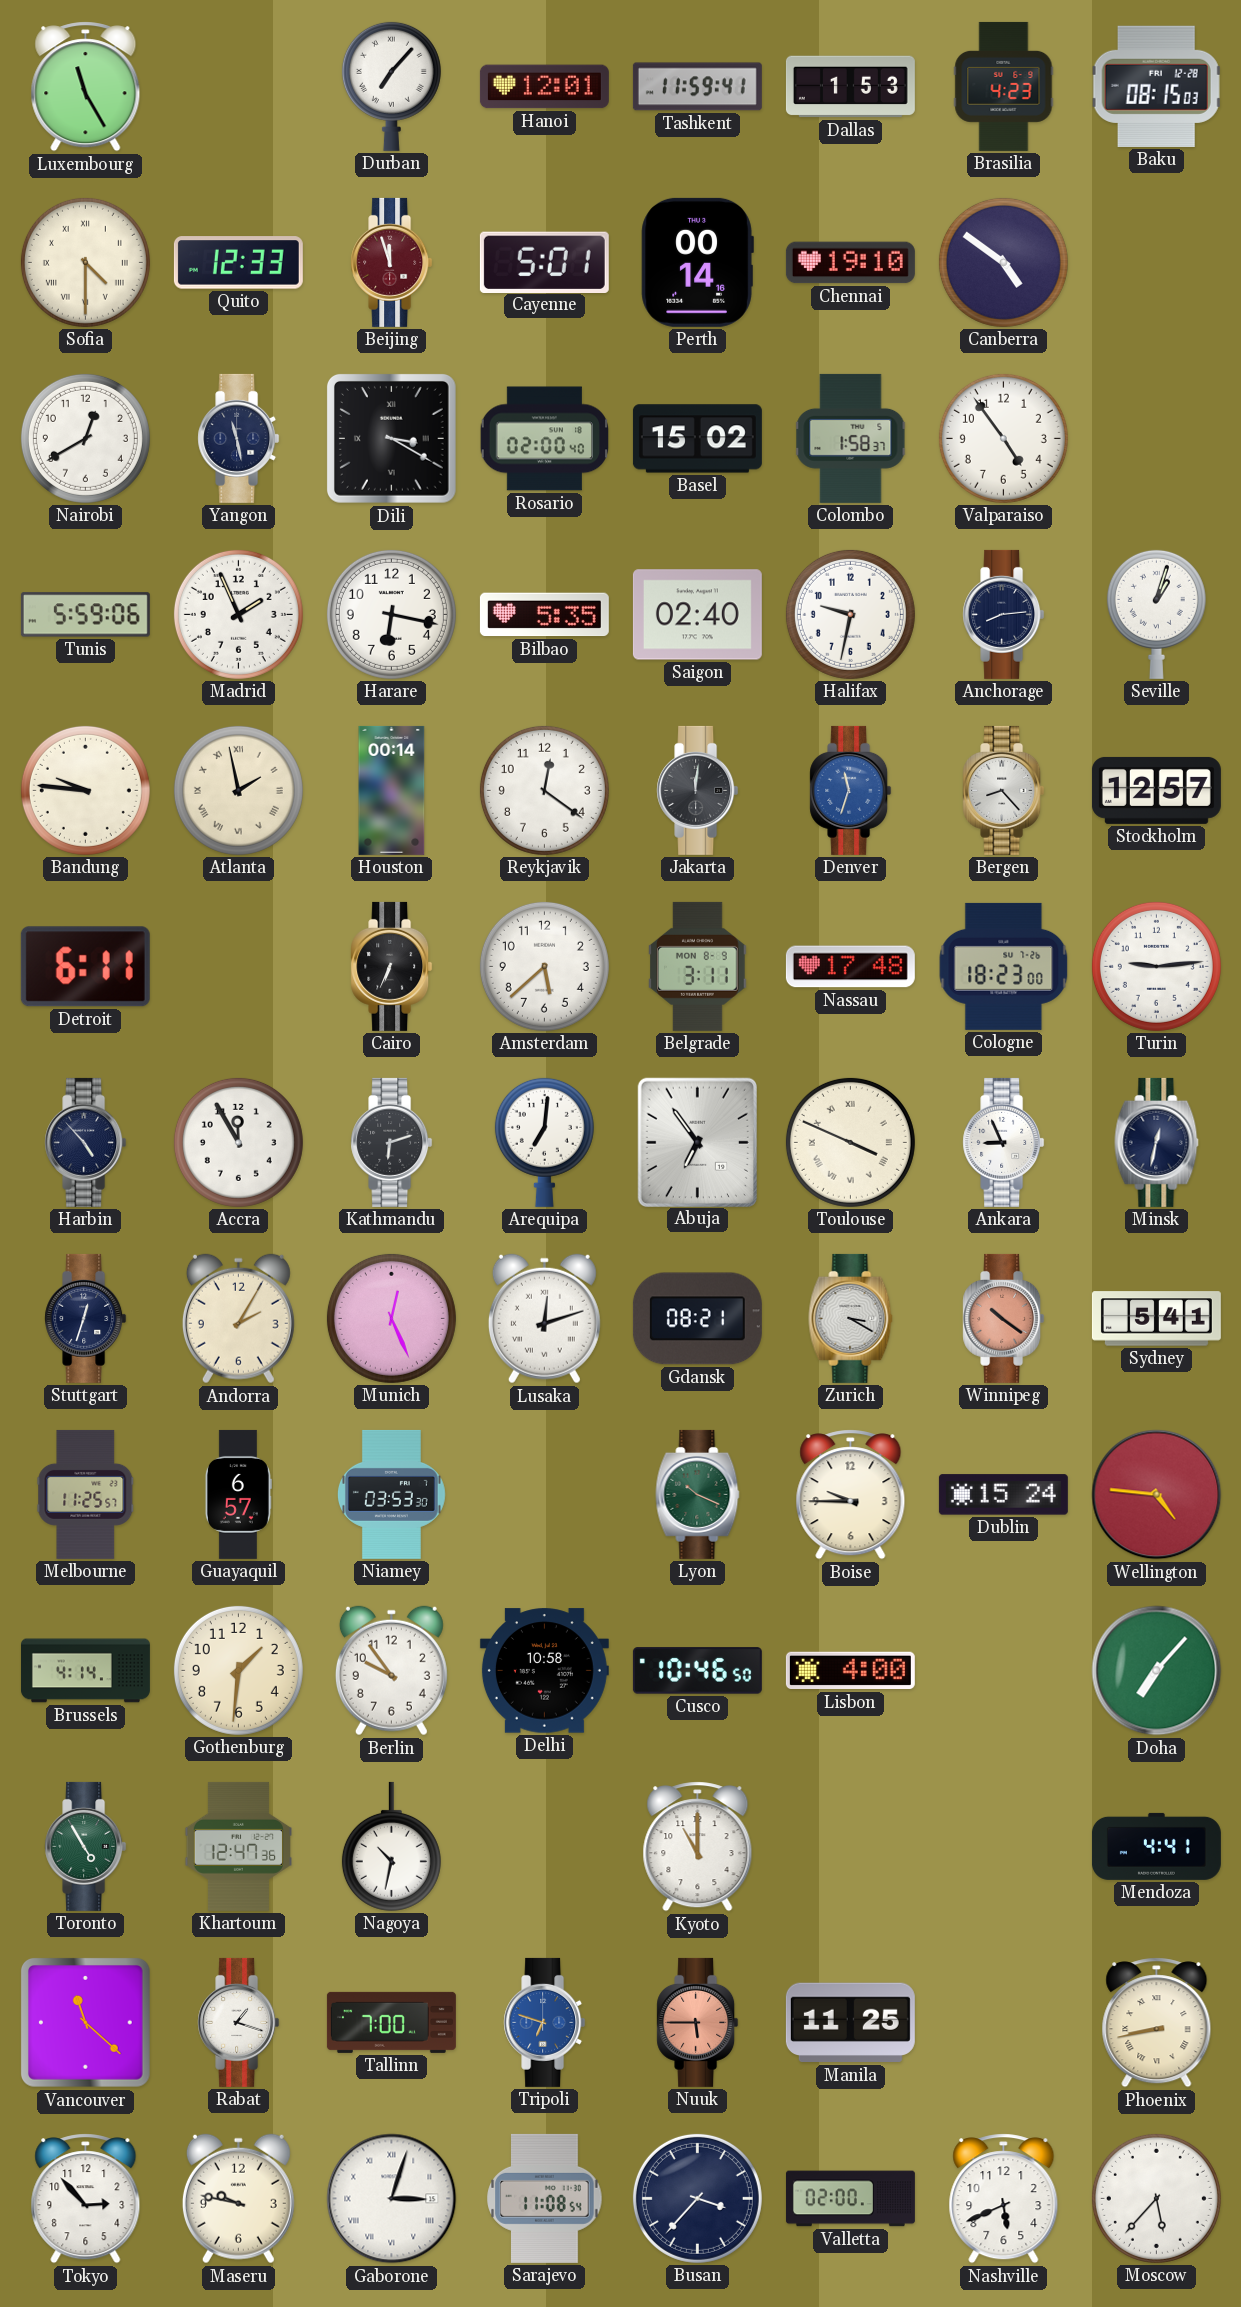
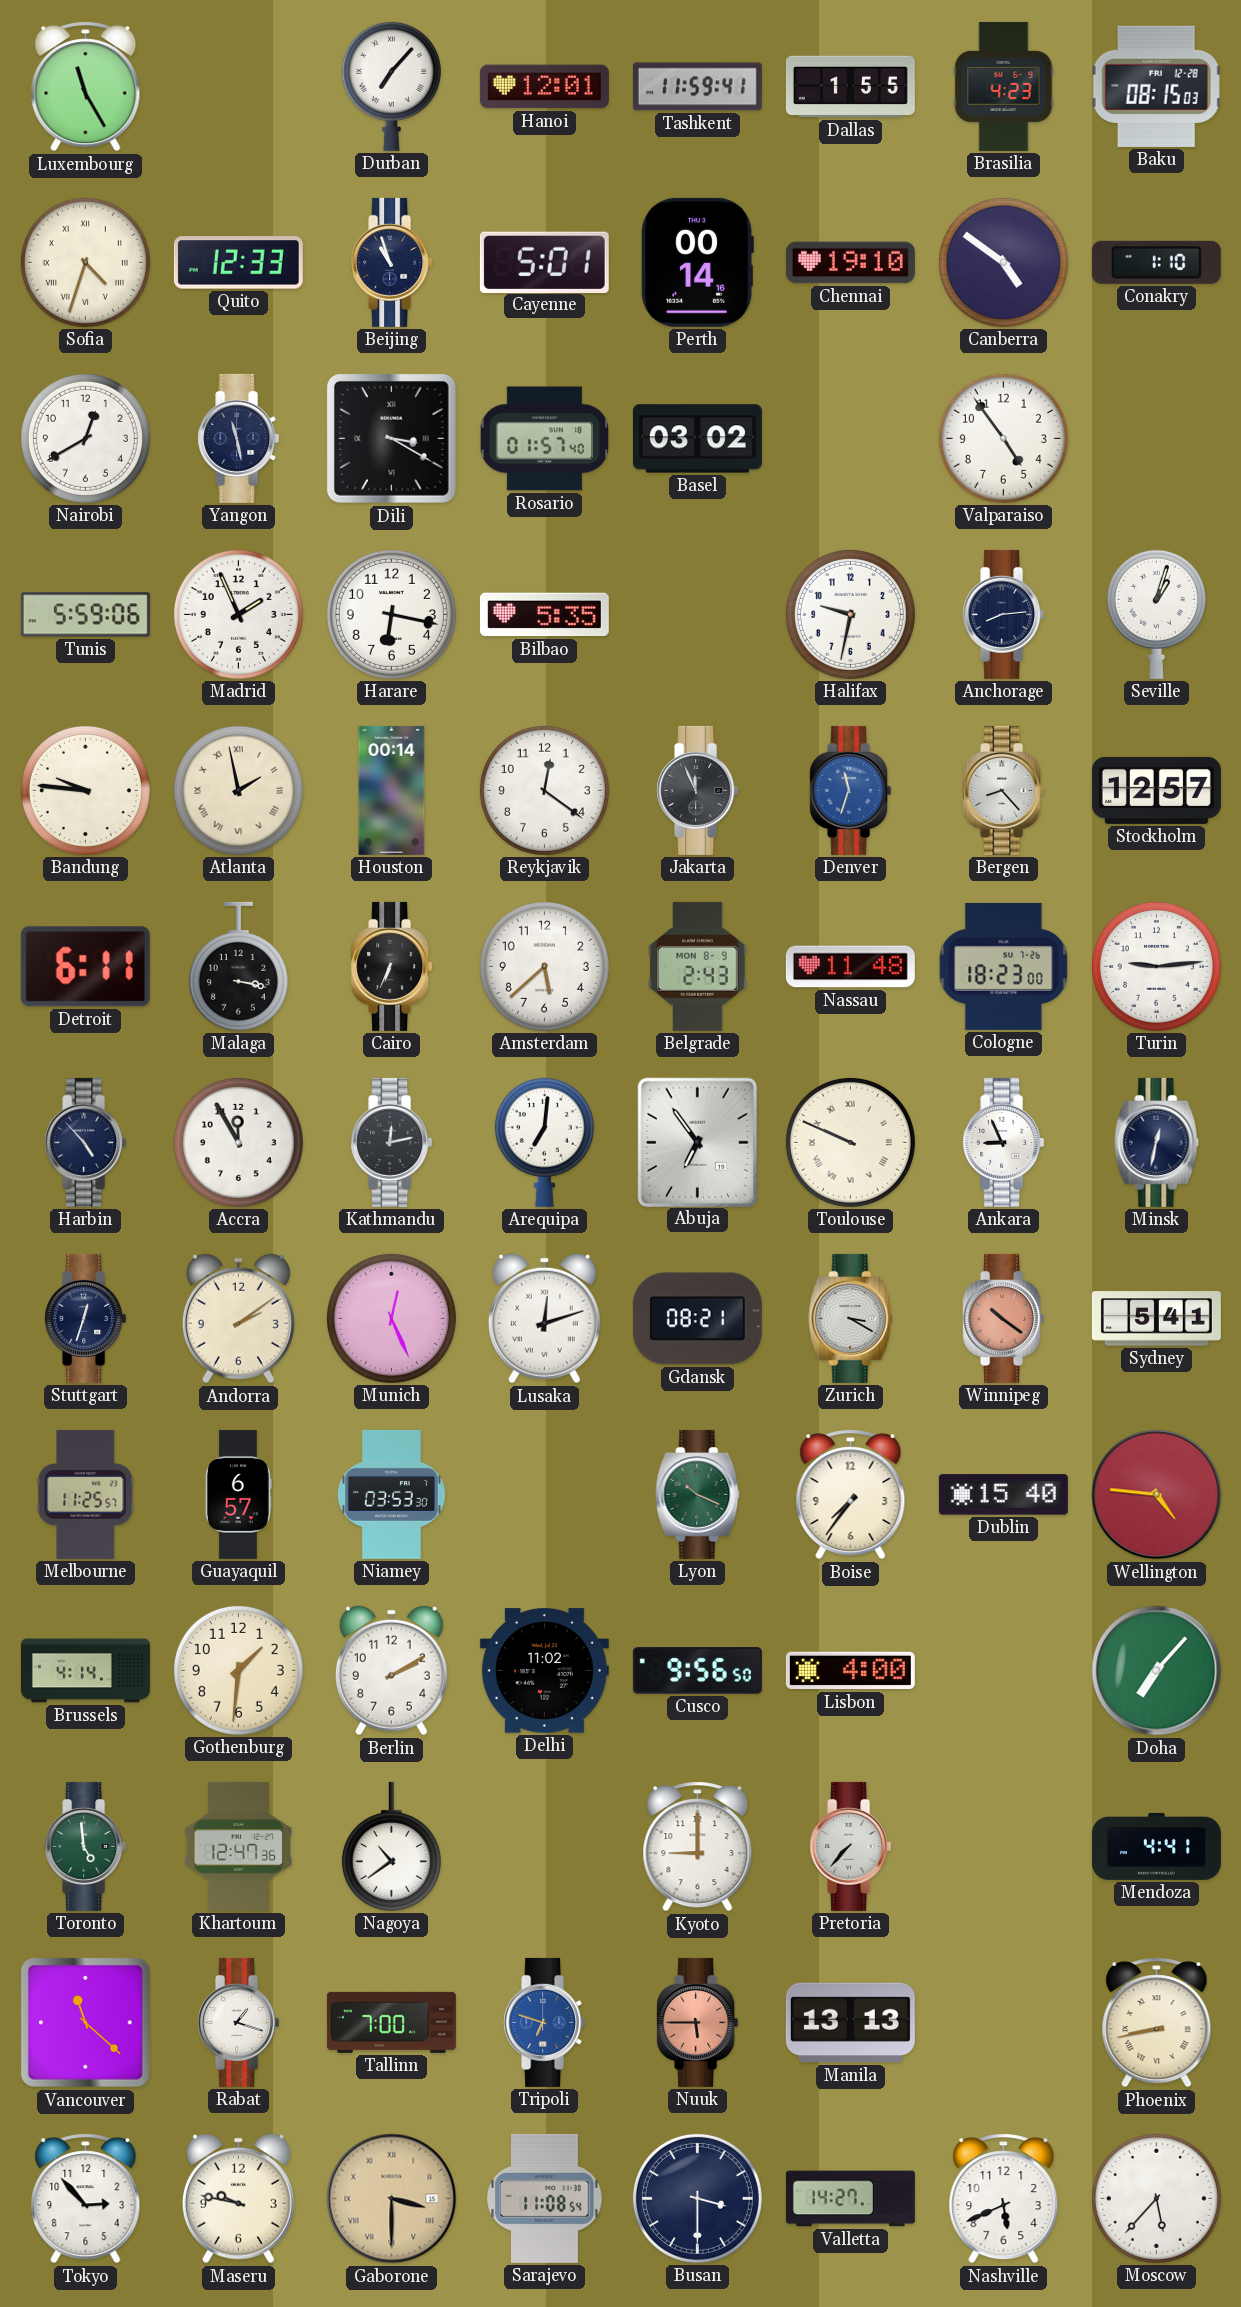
Dallas: 1:53 -> 1:55 (850, 87)
Sofia: 4:30 -> 4:33 (85, 262)
Beijing: 11:57 -> 10:57 (392, 262)
Beijing dial: burgundy -> navy (392, 262)
Conakry: none -> 1:10 (1156, 262)
Rosario: 02:00 -> 01:57 (544, 439)
Basel: 15:02 -> 03:02 (697, 439)
Colombo: 1:58 -> none (851, 438)
Saigon: 02:40 -> none (697, 615)
Jakarta: 12:01 -> 11:56 (698, 790)
Malaga: none -> 3:17 (238, 966)
Belgrade: 3:11 -> 2:43 (698, 966)
Nassau: 17:48 -> 11:48 (850, 967)
Kathmandu: 6:12 -> 12:13 (392, 1142)
Toulouse: 3:49 -> 9:49 (850, 1142)
Andorra: 2:05 -> 2:09 (238, 1319)
Boise: 9:45 -> 7:36 (851, 1495)
Dublin: 15:24 -> 15:40 (1003, 1495)
Berlin: 9:54 -> 2:10 (391, 1671)
Delhi: 10:58 -> 11:02 (544, 1671)
Cusco: 10:46 -> 9:56 (697, 1671)
Toronto: 4:55 -> 4:59 (86, 1846)
Nagoya: 10:32 -> 10:39 (391, 1846)
Kyoto: 11:00 -> 9:00 (698, 1847)
Pretoria: none -> 7:37 (851, 1846)
Manila: 11:25 -> 13:13 (850, 2023)
Gaborone: 3:03 -> 3:30 (392, 2199)
Gaborone dial: white -> champagne (392, 2199)
Busan: 3:37 -> 3:30 (697, 2198)
Valletta: 02:00 -> 14:27 (850, 2199)
